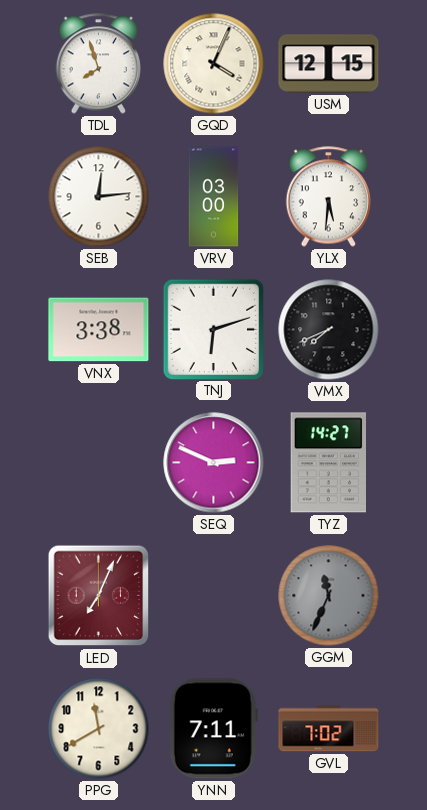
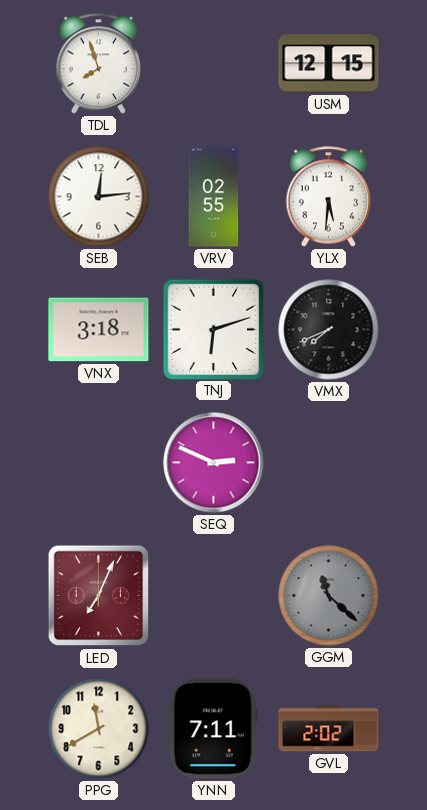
GQD: 4:04 -> none (214, 64)
VRV: 03:00 -> 02:55 (214, 197)
VNX: 3:38 -> 3:18 (99, 330)
TYZ: 14:27 -> none (328, 463)
GGM: 11:34 -> 11:22 (329, 596)
GVL: 7:02 -> 2:02 (329, 729)
